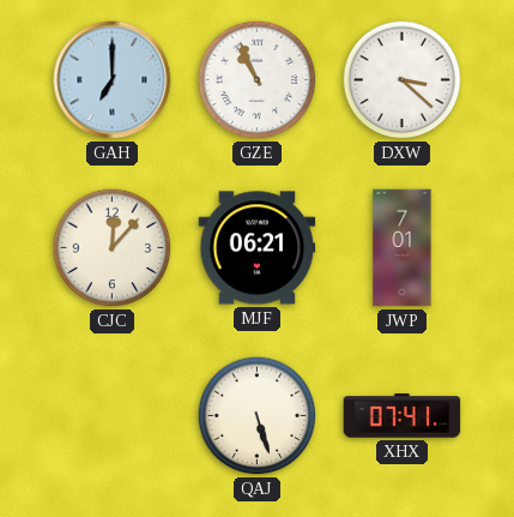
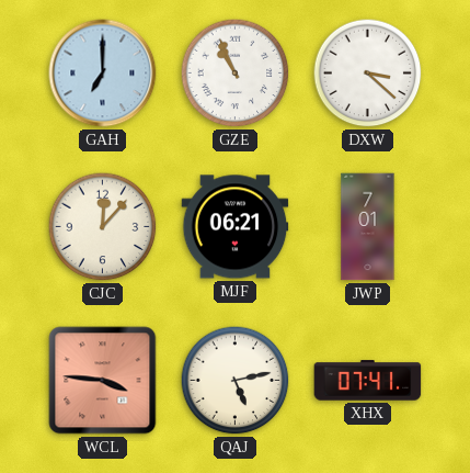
WCL: none -> 3:46 (103, 381)
QAJ: 5:27 -> 5:13 (236, 381)
